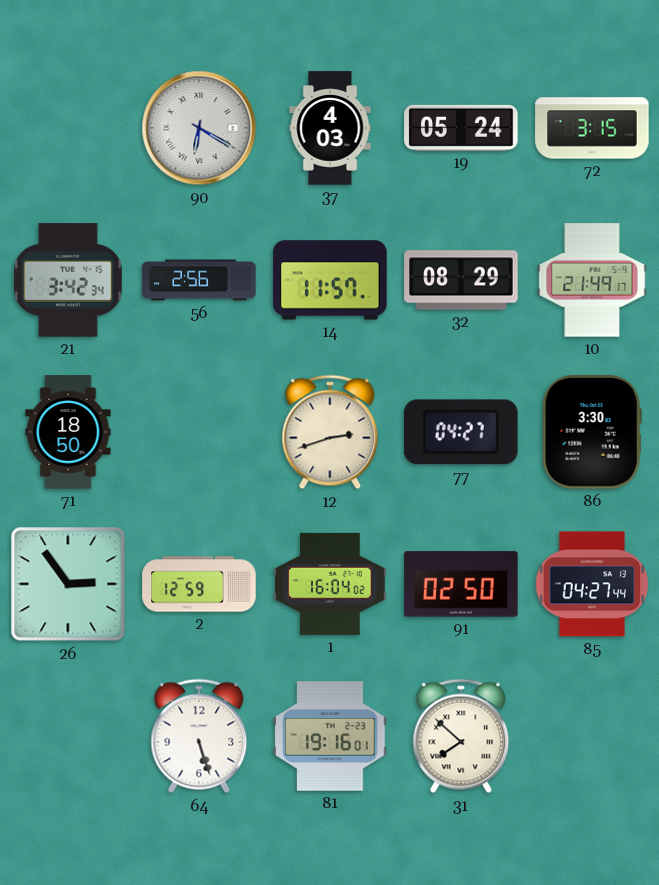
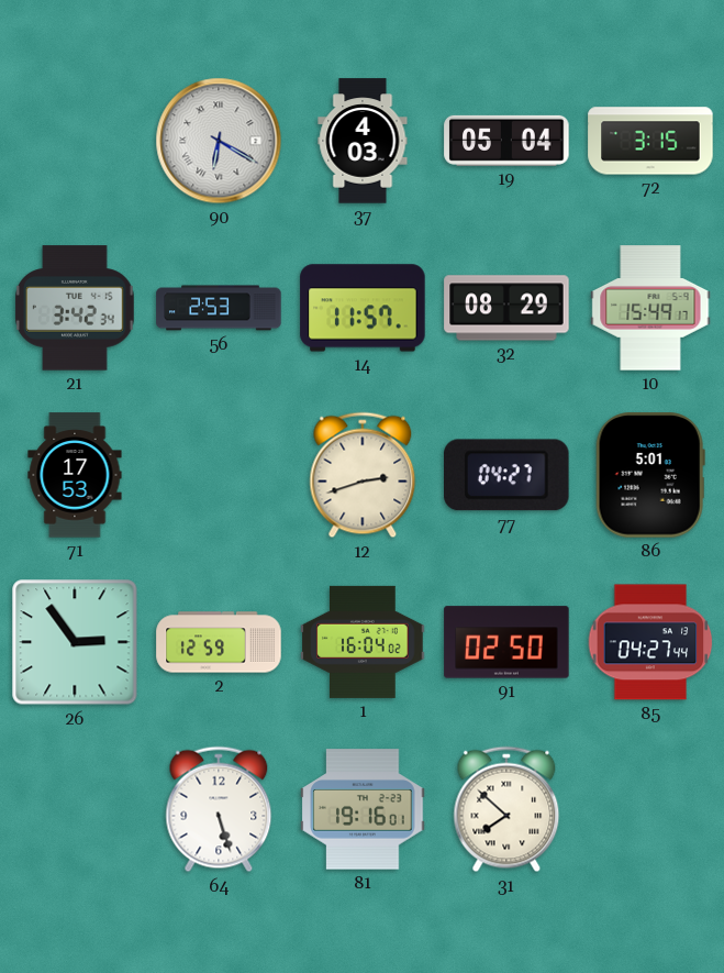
19: 05:24 -> 05:04 (506, 141)
56: 2:56 -> 2:53 (219, 308)
10: 21:49 -> 15:49 (650, 308)
71: 18:50 -> 17:53 (75, 475)
86: 3:30 -> 5:01 (650, 475)
